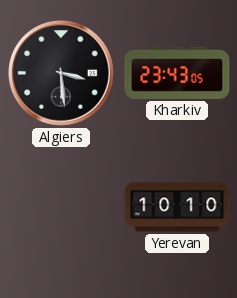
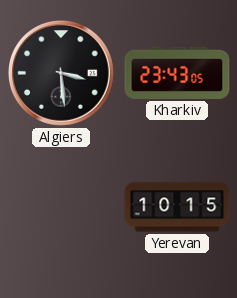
Yerevan: 10:10 -> 10:15 (177, 207)
